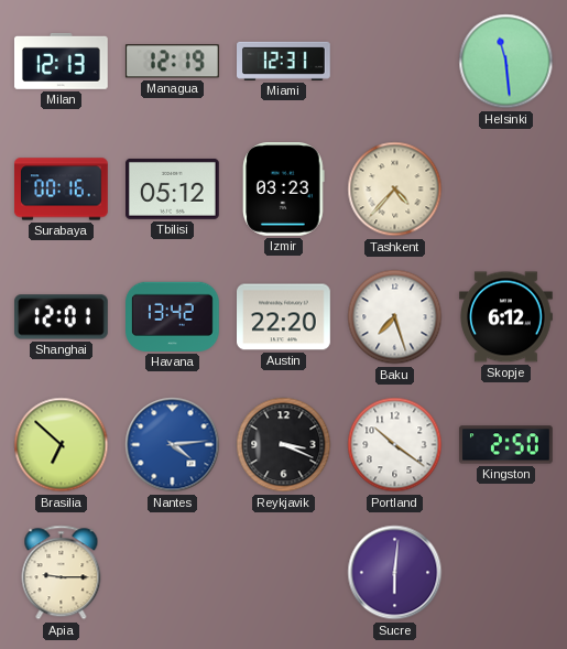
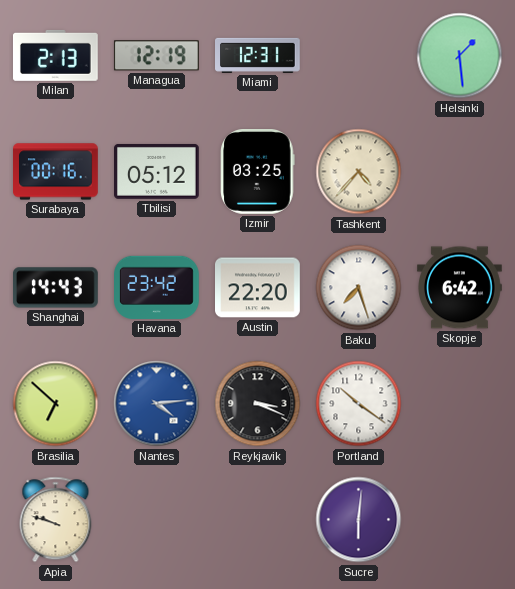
Milan: 12:13 -> 2:13 (55, 55)
Helsinki: 11:29 -> 1:29 (460, 56)
Izmir: 03:23 -> 03:25 (258, 172)
Shanghai: 12:01 -> 14:43 (56, 288)
Havana: 13:42 -> 23:42 (157, 287)
Skopje: 6:12 -> 6:42 (460, 288)
Kingston: 2:50 -> none (506, 445)
Apia: 9:15 -> 9:48 (56, 520)
